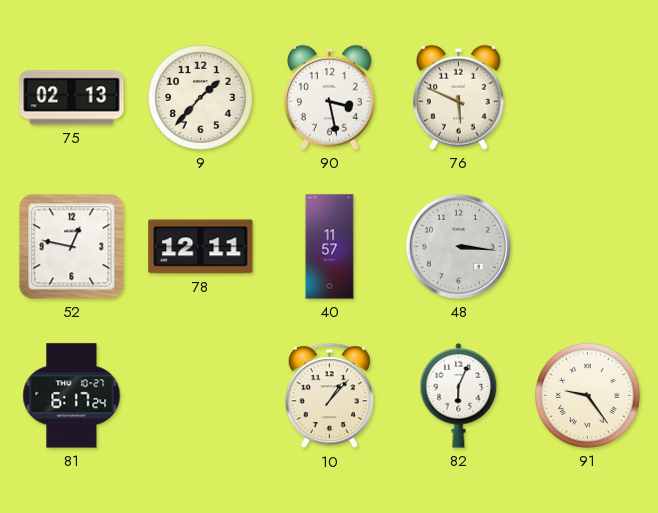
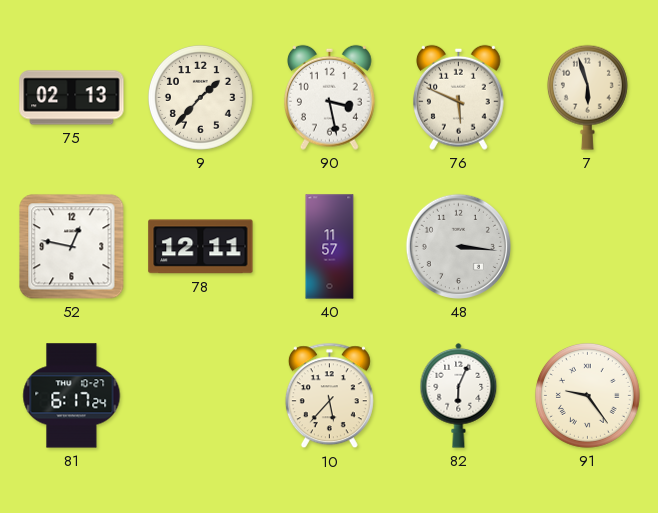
7: none -> 5:57 (587, 97)
10: 1:07 -> 5:37 (329, 396)
